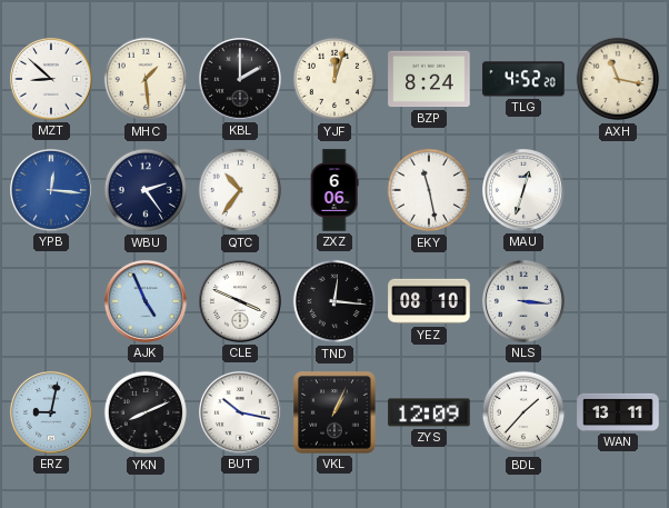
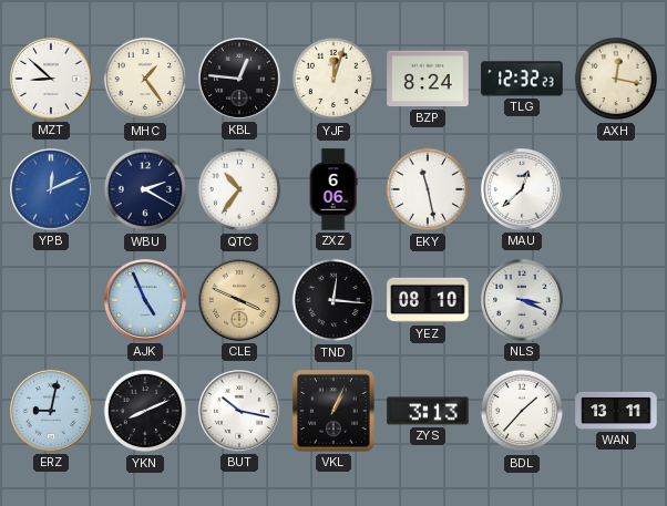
MHC: 1:29 -> 1:24 (145, 79)
KBL: 2:00 -> 12:46 (240, 80)
TLG: 4:52 -> 12:32 (522, 79)
AXH: 11:17 -> 12:17 (616, 79)
YPB: 12:16 -> 12:11 (52, 190)
WBU: 2:24 -> 2:20 (145, 189)
MAU: 12:33 -> 12:38 (523, 190)
CLE dial: white -> champagne (240, 301)
NLS: 3:16 -> 3:19 (523, 301)
ZYS: 12:09 -> 3:13 (428, 411)
